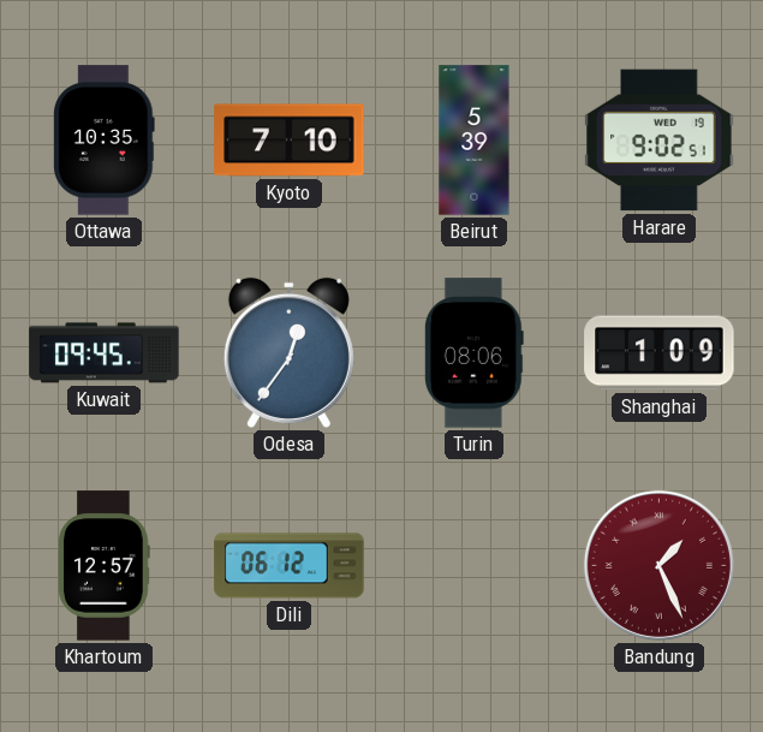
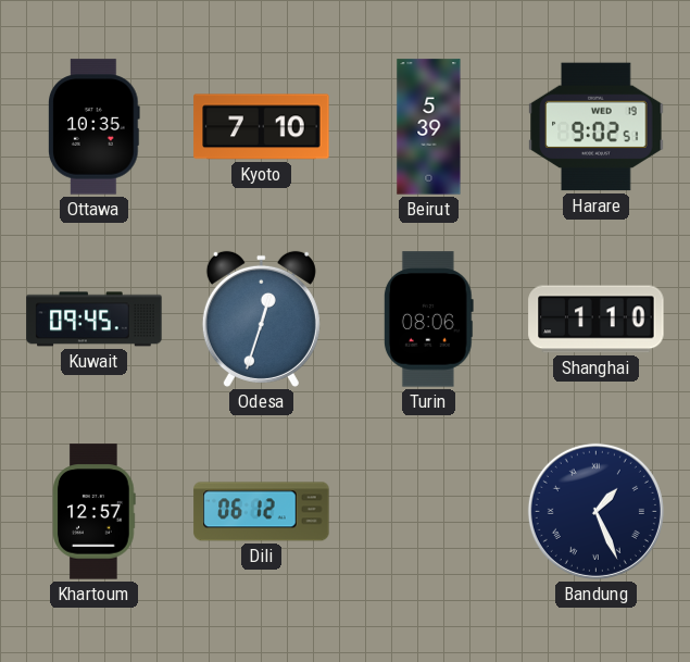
Odesa: 12:36 -> 12:33 (261, 318)
Shanghai: 1:09 -> 1:10 (597, 320)
Bandung dial: burgundy -> navy (595, 511)
